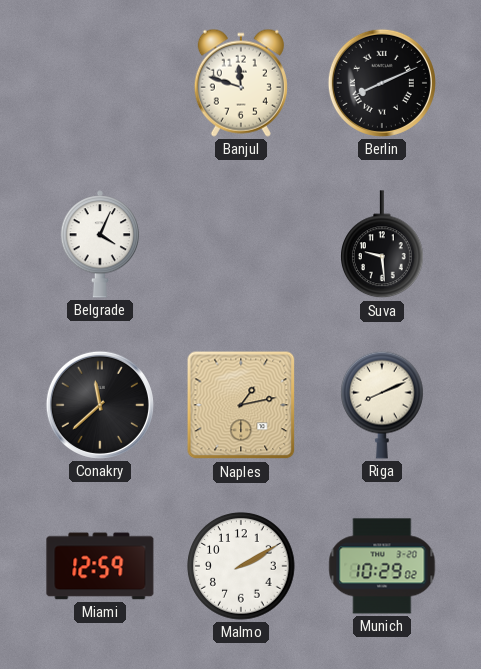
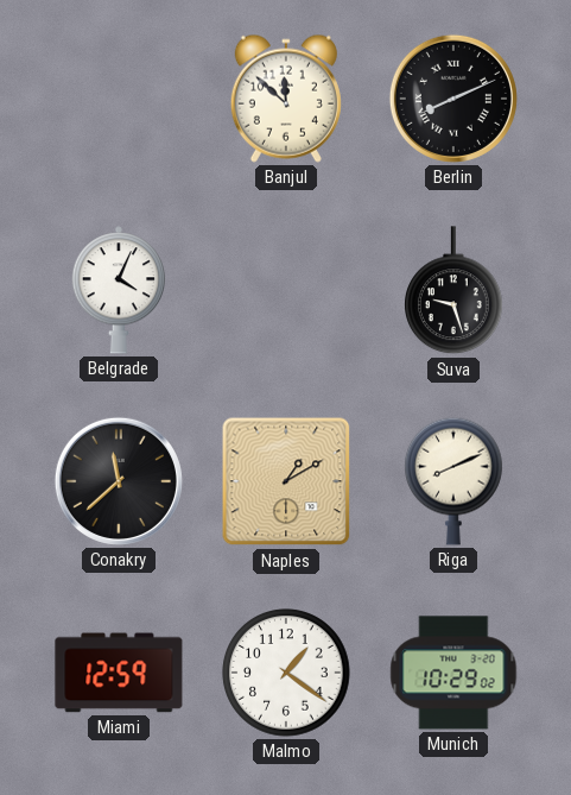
Banjul: 11:48 -> 11:52 (286, 99)
Suva: 9:29 -> 9:27 (455, 291)
Naples: 1:13 -> 1:10 (286, 481)
Malmo: 2:10 -> 1:21 (286, 673)
